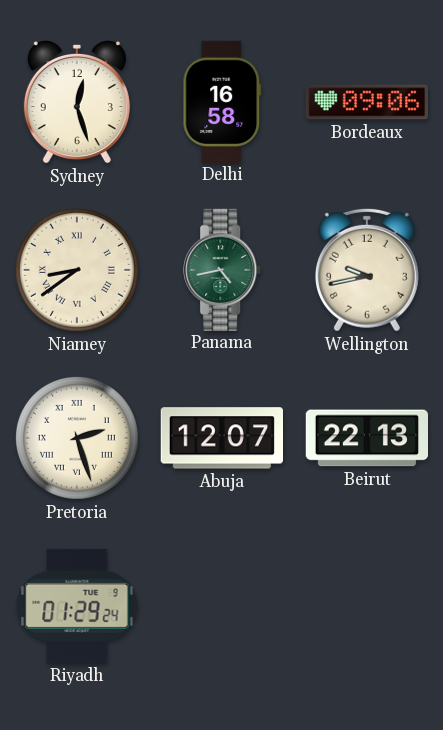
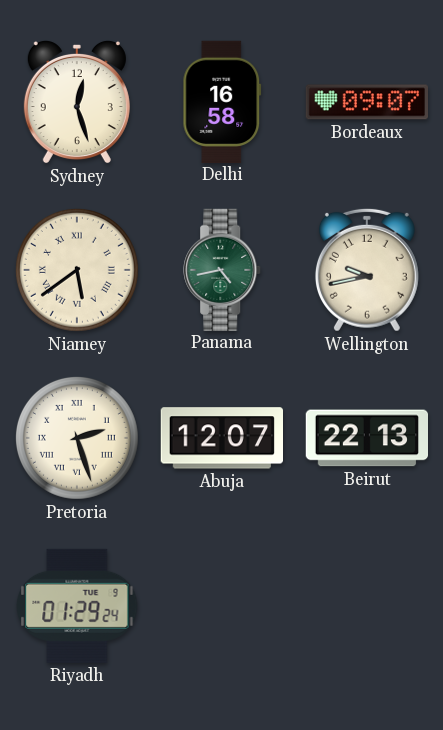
Bordeaux: 09:06 -> 09:07 (366, 102)
Niamey: 8:39 -> 5:39 (77, 270)
